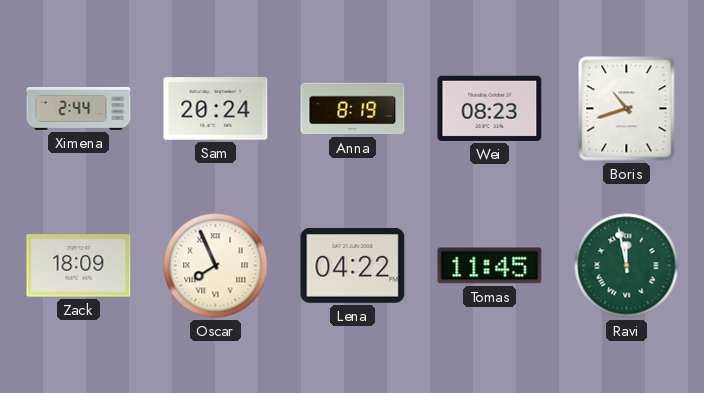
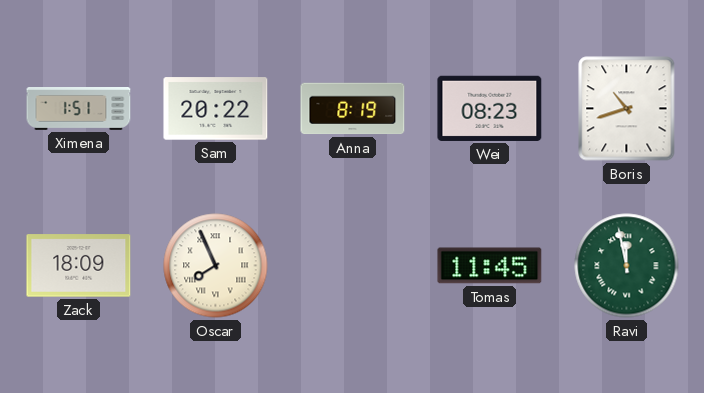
Ximena: 2:44 -> 1:51 (79, 109)
Sam: 20:24 -> 20:22 (216, 109)
Lena: 04:22 -> none (353, 265)
